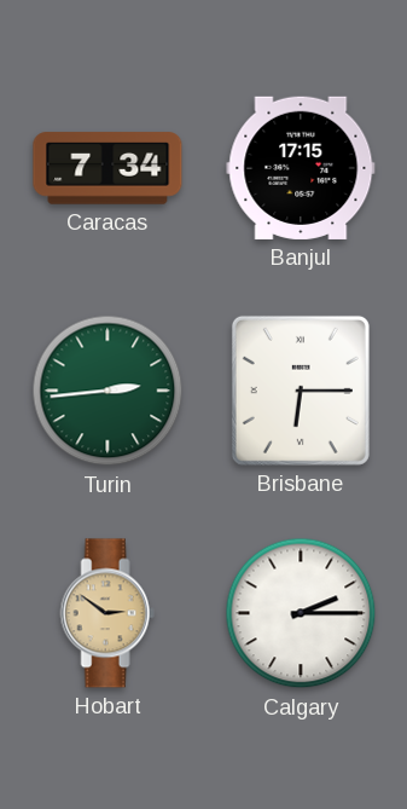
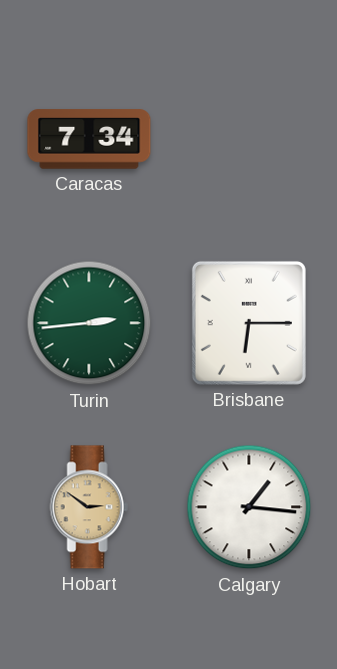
Banjul: 17:15 -> none (301, 168)
Calgary: 2:15 -> 1:16 (249, 507)
